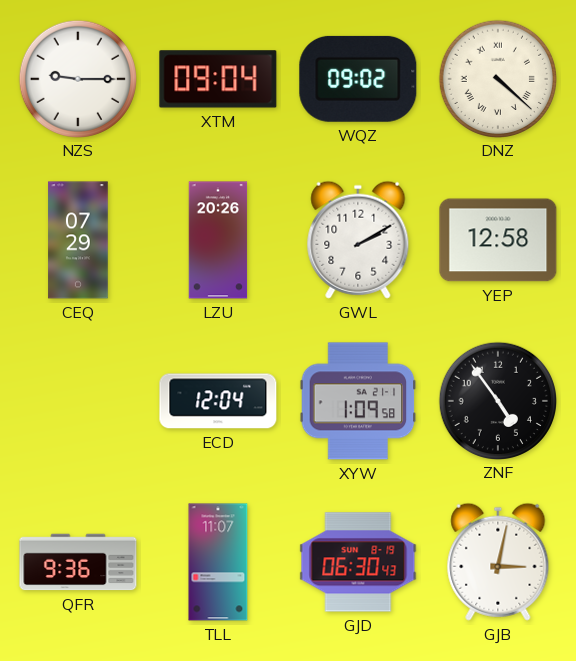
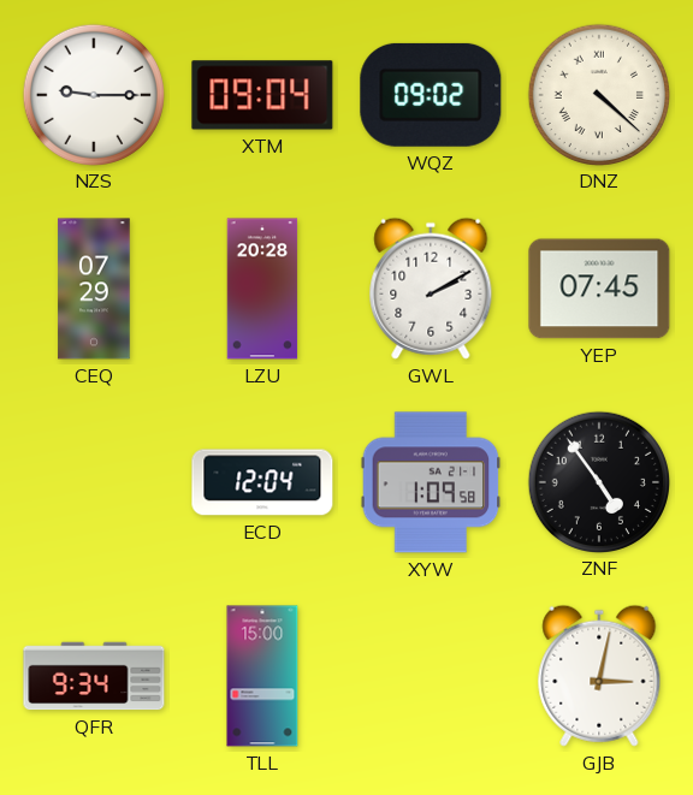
LZU: 20:26 -> 20:28 (262, 289)
YEP: 12:58 -> 07:45 (599, 289)
QFR: 9:36 -> 9:34 (94, 676)
TLL: 11:07 -> 15:00 (262, 676)
GJD: 06:30 -> none (358, 562)
